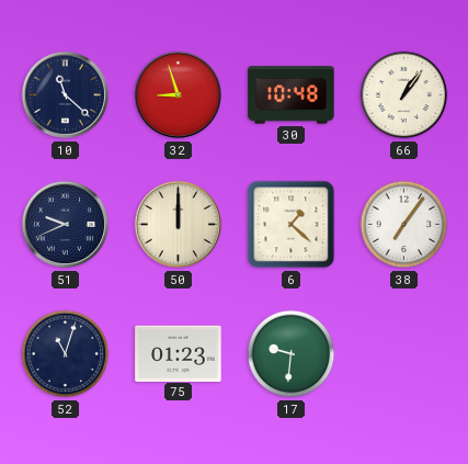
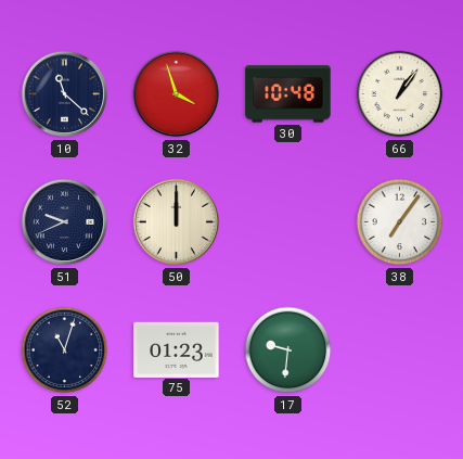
32: 8:57 -> 3:57 (177, 94)
6: 1:22 -> none (292, 225)
